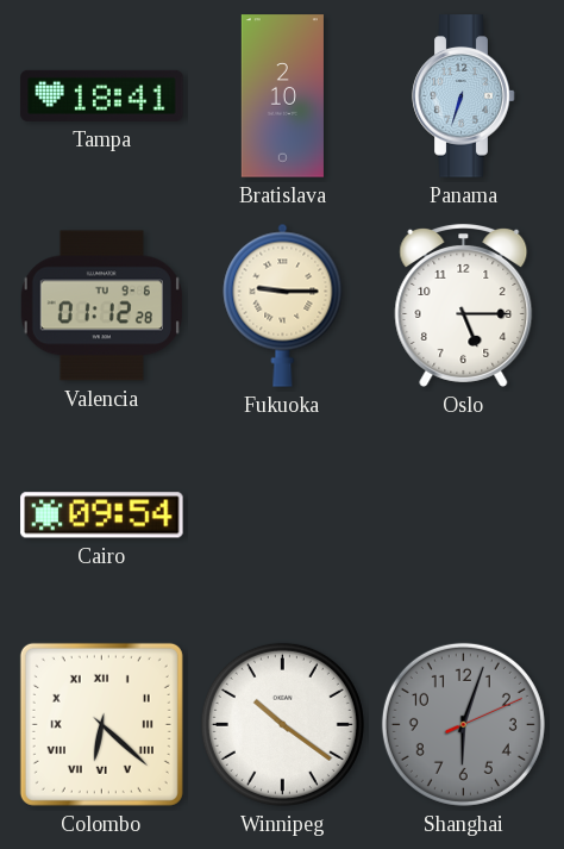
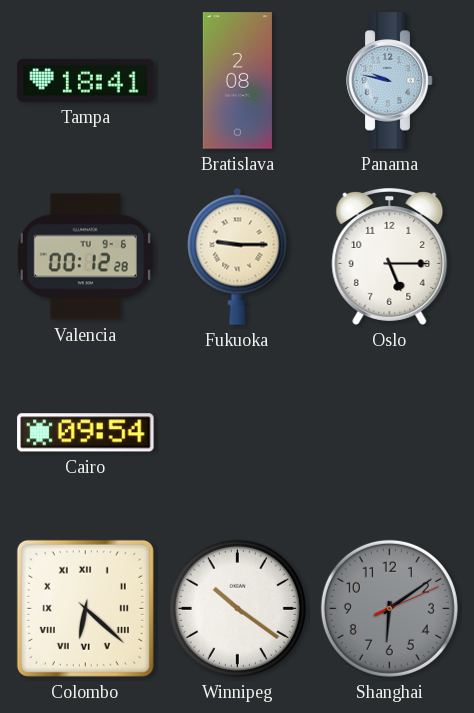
Bratislava: 2:10 -> 2:08 (237, 81)
Panama: 6:33 -> 9:47 (390, 81)
Valencia: 01:12 -> 00:12 (85, 257)
Shanghai: 6:03 -> 6:09 (389, 608)
